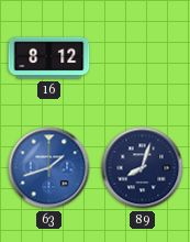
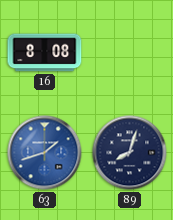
16: 8:12 -> 8:08 (45, 53)
